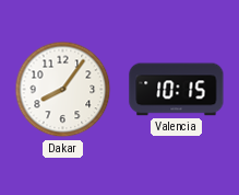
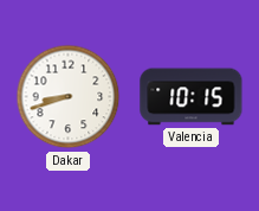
Dakar: 8:06 -> 8:42 (69, 97)
